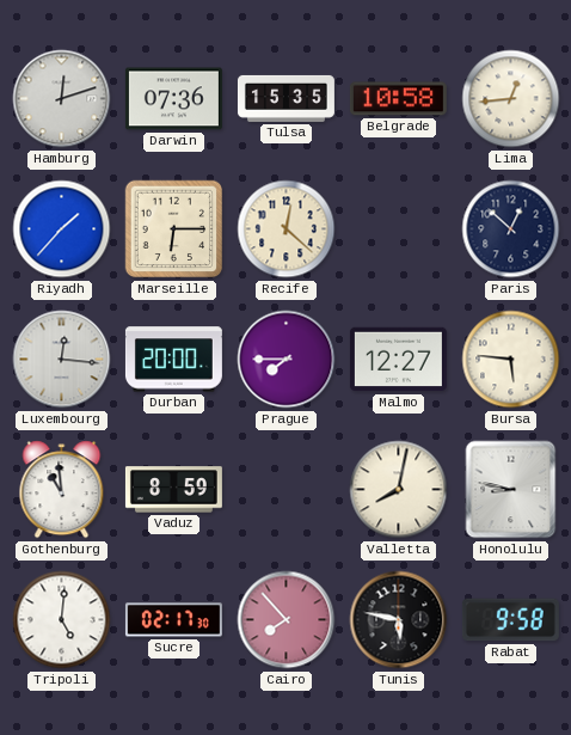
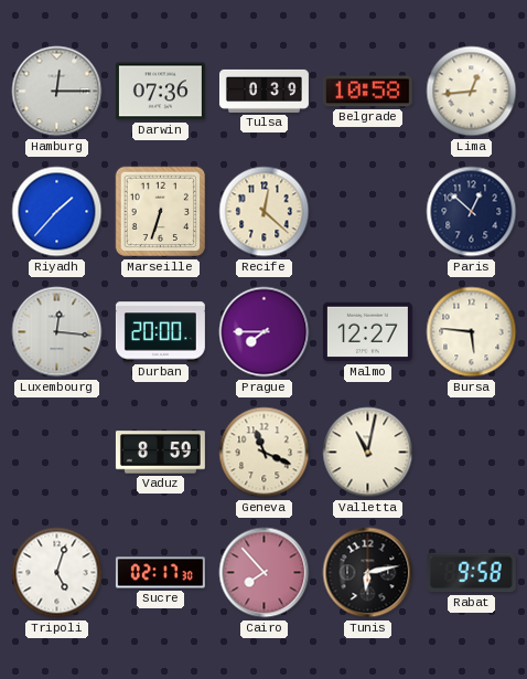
Hamburg: 12:12 -> 12:15 (57, 92)
Tulsa: 15:35 -> 0:39 (263, 91)
Marseille: 6:15 -> 6:33 (161, 212)
Gothenburg: 10:59 -> none (62, 490)
Geneva: none -> 11:19 (265, 453)
Valletta: 8:02 -> 11:02 (368, 453)
Honolulu: 8:47 -> none (511, 490)
Tripoli: 5:01 -> 5:03 (57, 573)
Tunis: 5:47 -> 6:13 (368, 573)
